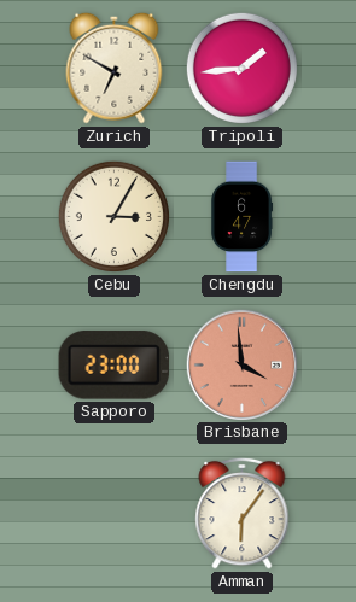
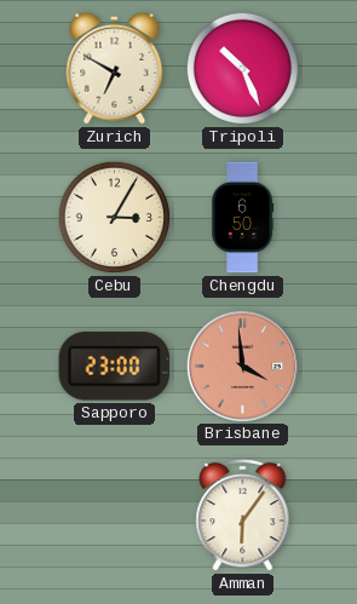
Tripoli: 1:44 -> 10:26 (242, 68)
Chengdu: 6:47 -> 6:50 (243, 218)
